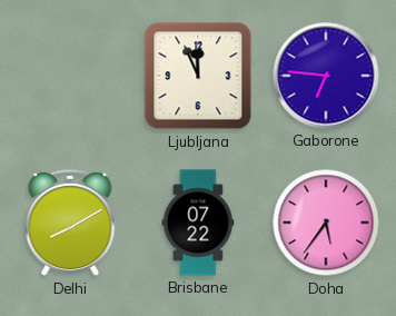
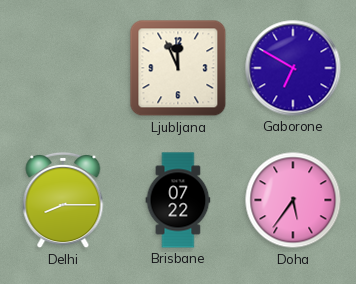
Gaborone: 6:46 -> 6:50 (293, 68)
Delhi: 8:10 -> 8:15 (63, 200)
